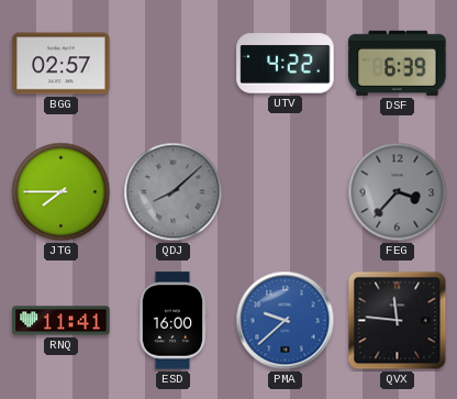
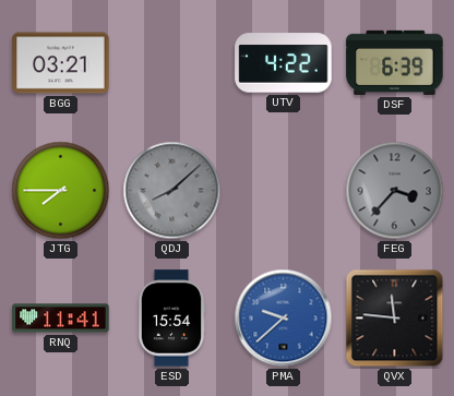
BGG: 02:57 -> 03:21 (61, 63)
ESD: 16:00 -> 15:54 (171, 319)
